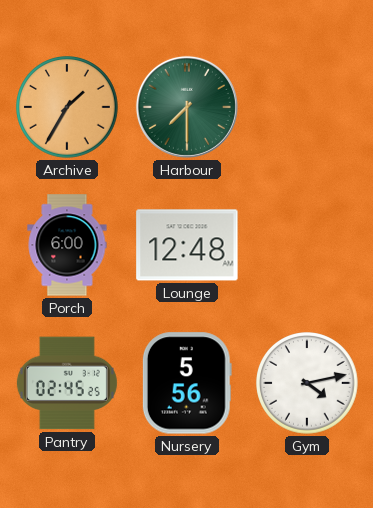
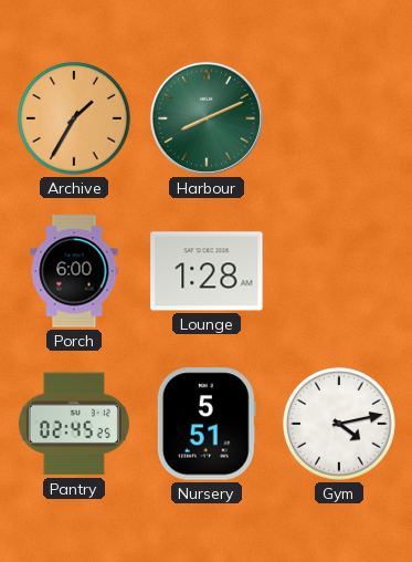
Harbour: 7:30 -> 8:11 (207, 118)
Lounge: 12:48 -> 1:28 (207, 271)
Nursery: 5:56 -> 5:51 (207, 424)
